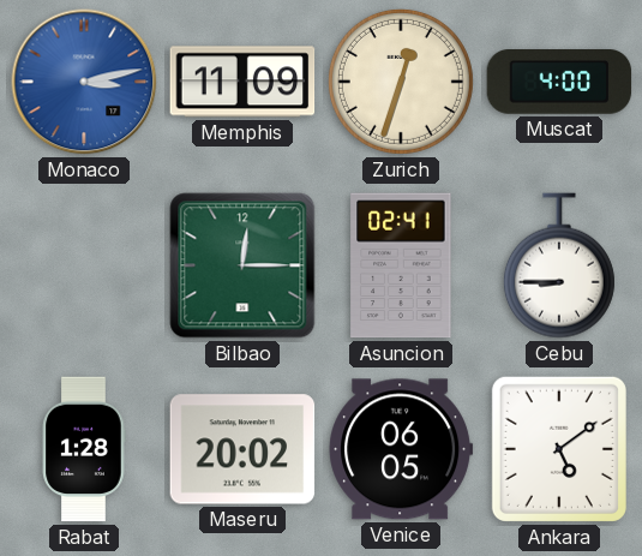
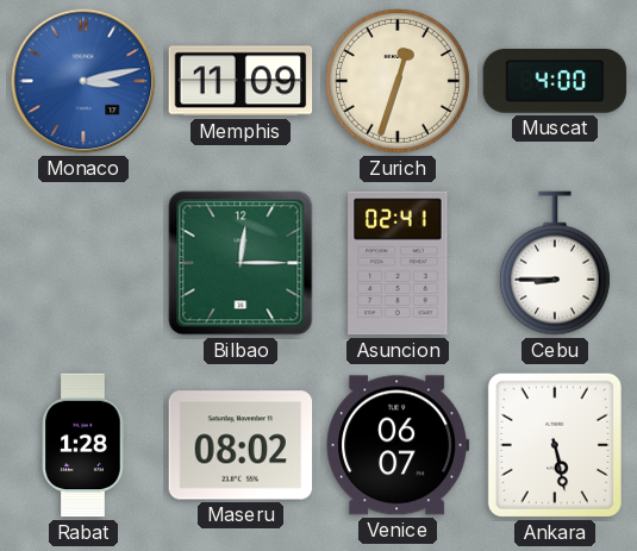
Maseru: 20:02 -> 08:02 (241, 445)
Venice: 06:05 -> 06:07 (398, 445)
Ankara: 5:09 -> 5:28 (555, 445)
